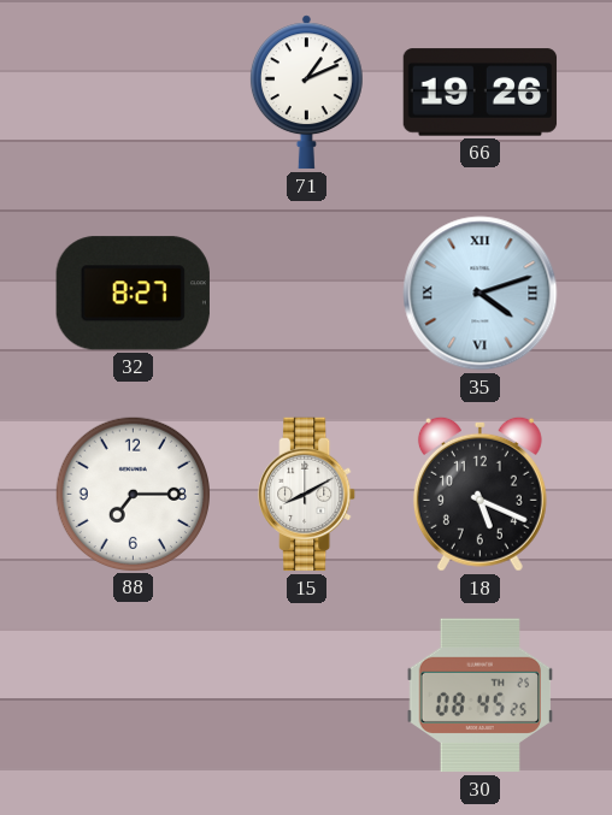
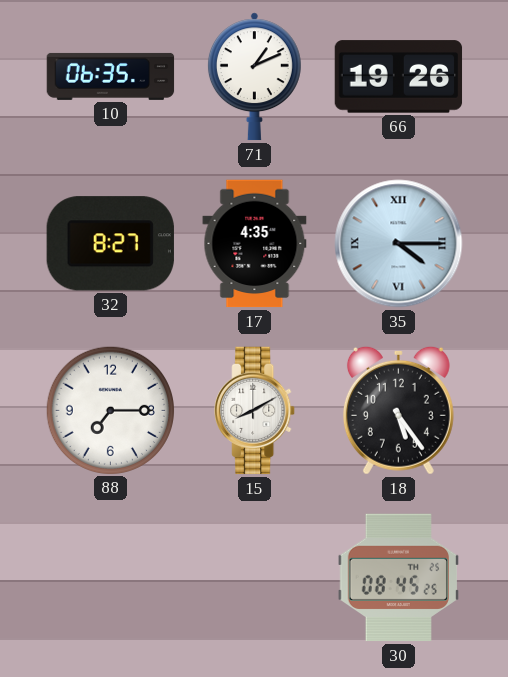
10: none -> 06:35 (111, 76)
17: none -> 4:35 (255, 244)
35: 4:12 -> 4:15 (399, 244)
18: 5:19 -> 5:24 (398, 410)
